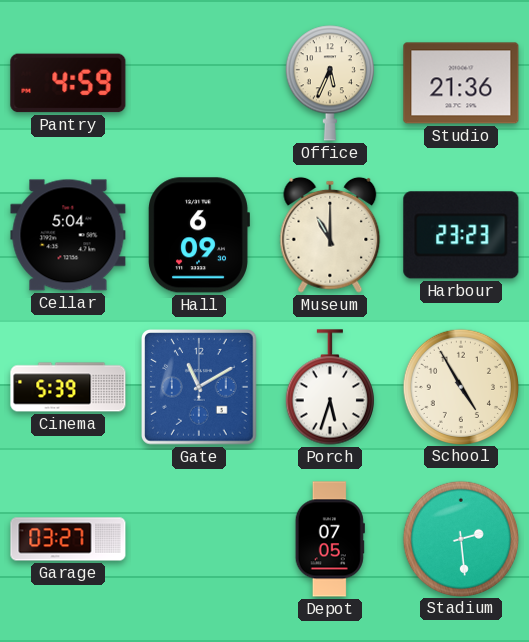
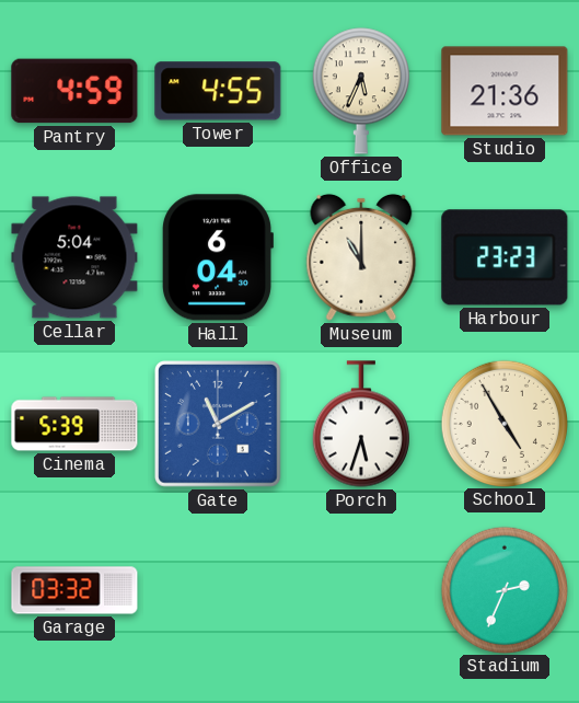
Tower: none -> 4:55 (218, 91)
Hall: 6:09 -> 6:04 (218, 257)
Garage: 03:27 -> 03:32 (74, 590)
Depot: 07:05 -> none (330, 539)
Stadium: 2:29 -> 2:34 (503, 589)
